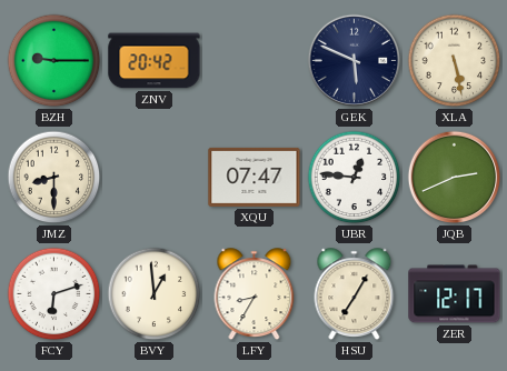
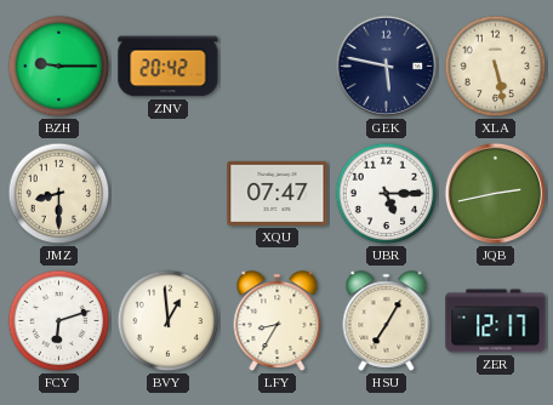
GEK: 5:49 -> 5:47 (387, 67)
UBR: 12:46 -> 5:15 (387, 194)
JQB: 2:41 -> 2:43 (496, 194)
